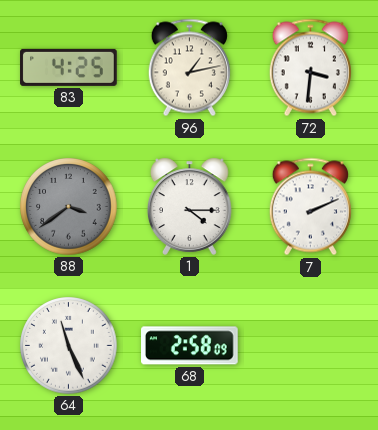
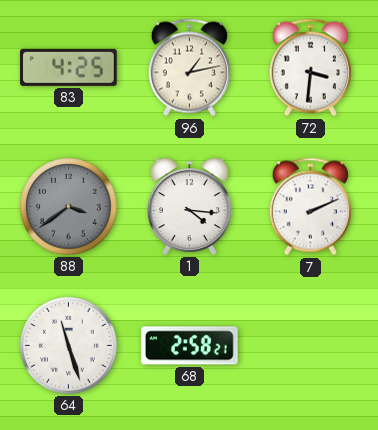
1: 4:15 -> 4:16 (190, 206)
64: 11:26 -> 11:27 (69, 346)
68: 2:58:09 -> 2:58:21 (190, 346)
